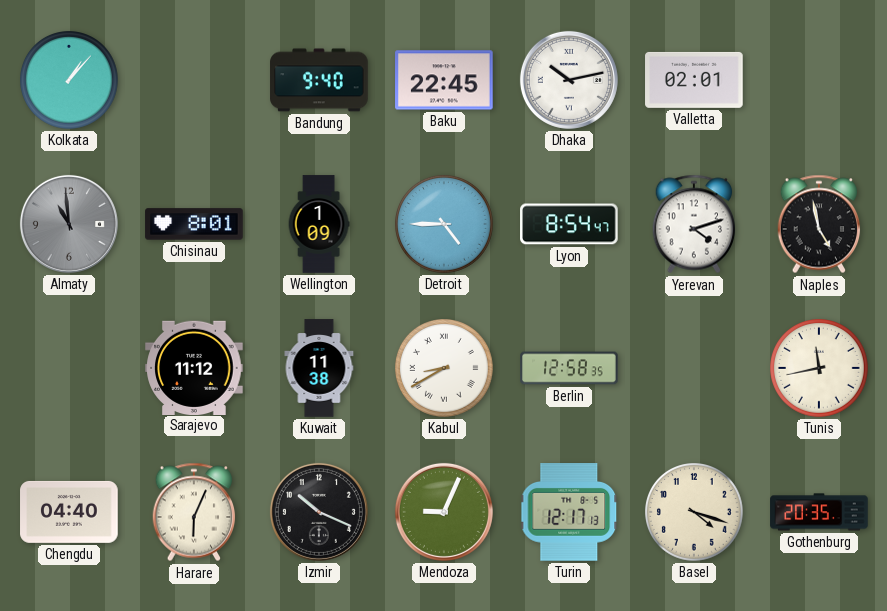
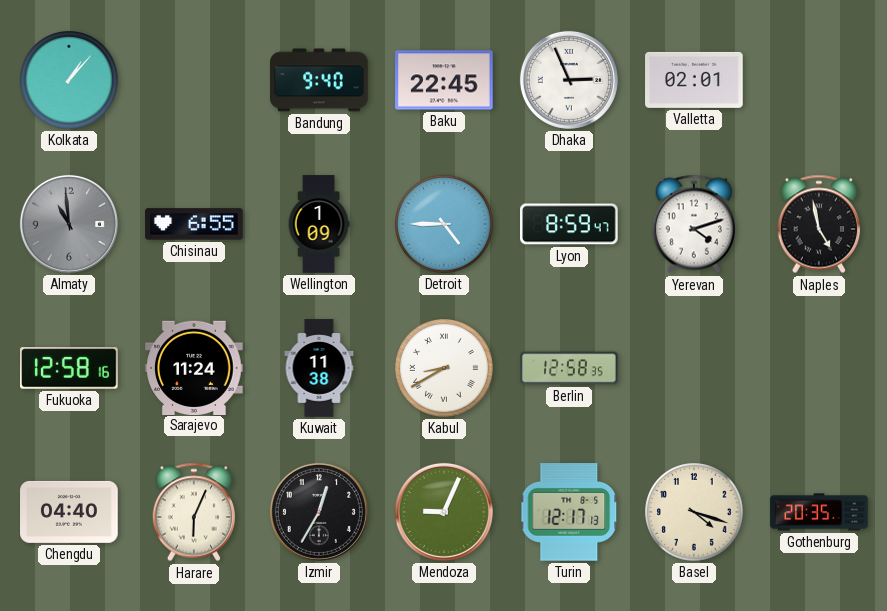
Dhaka: 10:13 -> 2:56 (569, 80)
Chisinau: 8:01 -> 6:55 (194, 224)
Lyon: 8:54 -> 8:59 (569, 224)
Fukuoka: none -> 12:58 (69, 368)
Sarajevo: 11:12 -> 11:24 (194, 367)
Tunis: 11:43 -> none (820, 369)
Izmir: 10:19 -> 12:35 (319, 512)
